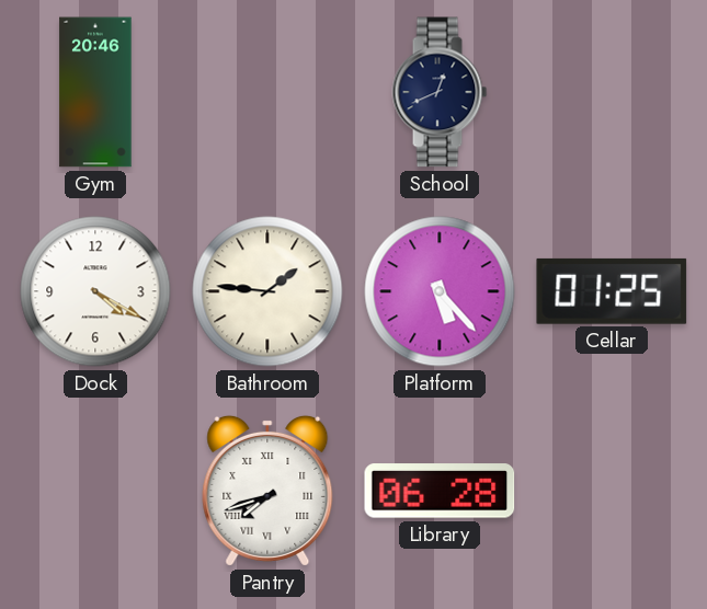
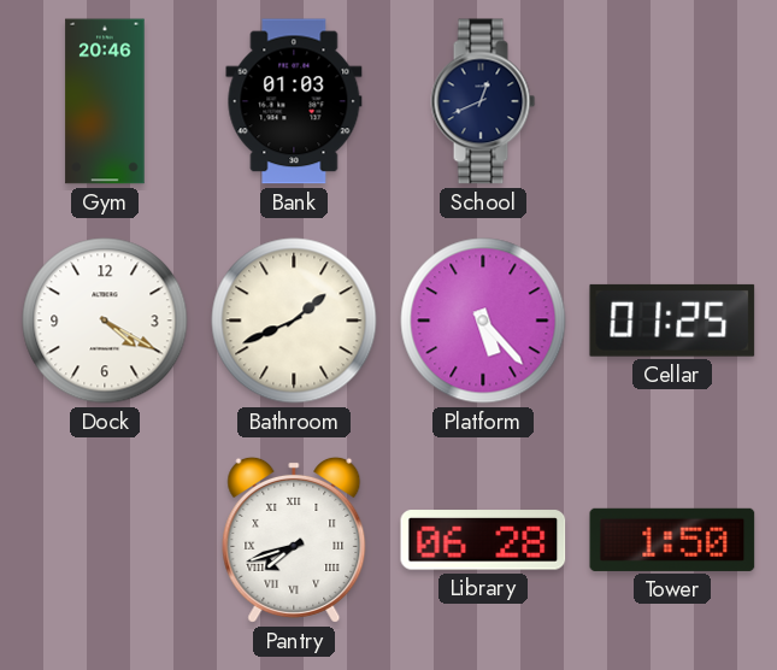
Bank: none -> 01:03 (294, 101)
Bathroom: 1:46 -> 1:41 (294, 321)
Tower: none -> 1:50 (672, 540)
